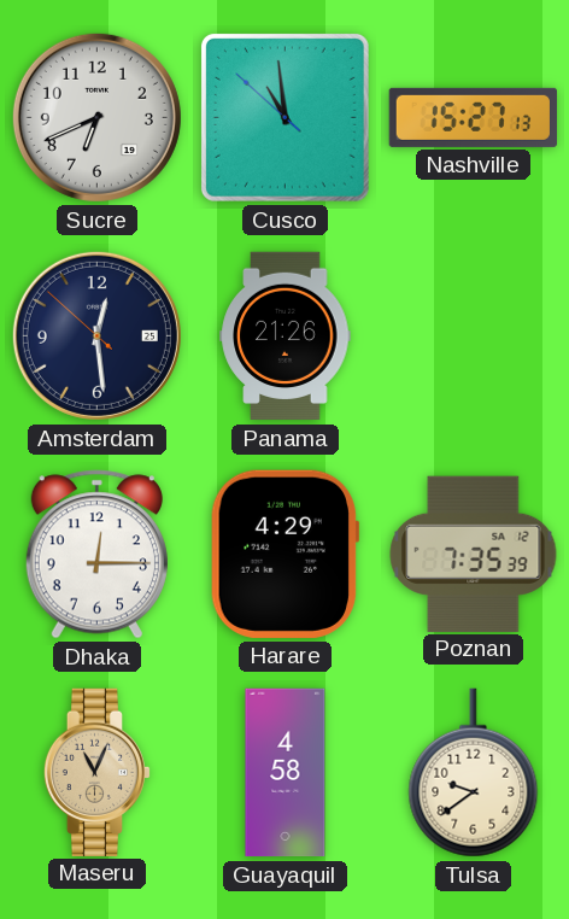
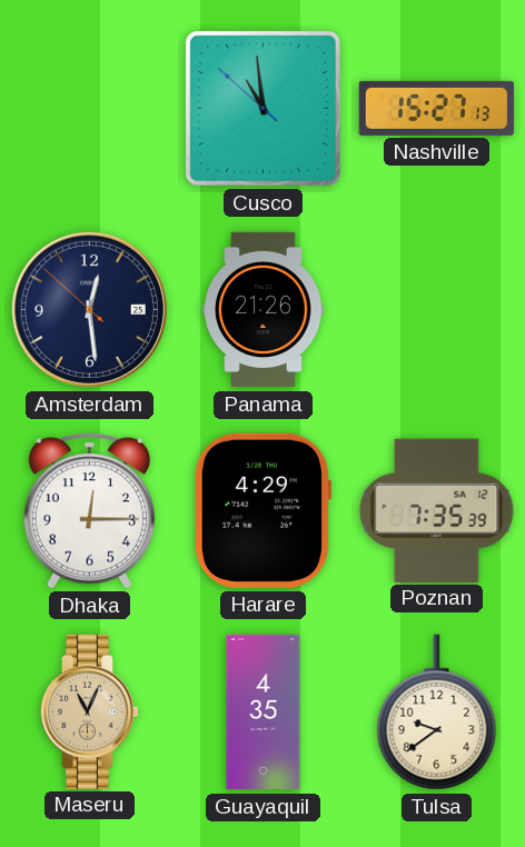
Sucre: 6:41 -> none (96, 117)
Guayaquil: 4:58 -> 4:35 (264, 713)
